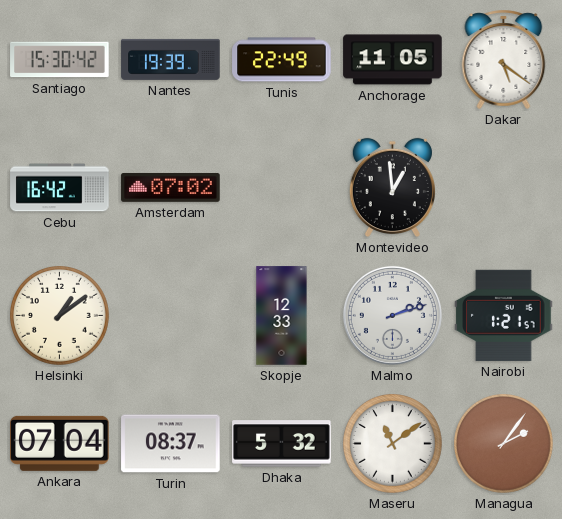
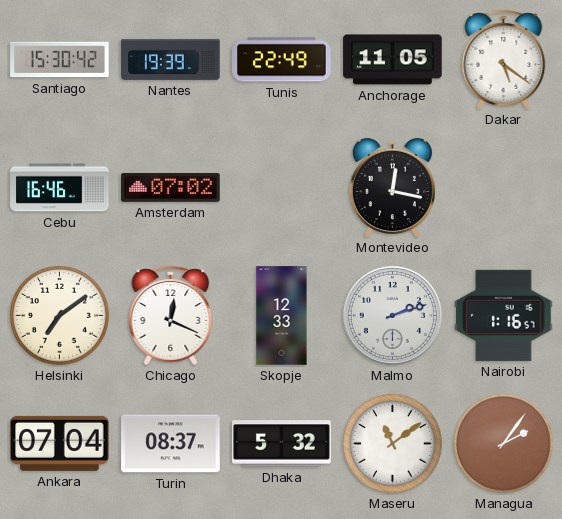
Cebu: 16:42 -> 16:46 (60, 188)
Montevideo: 12:59 -> 12:17 (392, 188)
Helsinki: 1:09 -> 7:09 (60, 316)
Chicago: none -> 12:19 (171, 315)
Nairobi: 1:21 -> 1:16 (504, 315)
